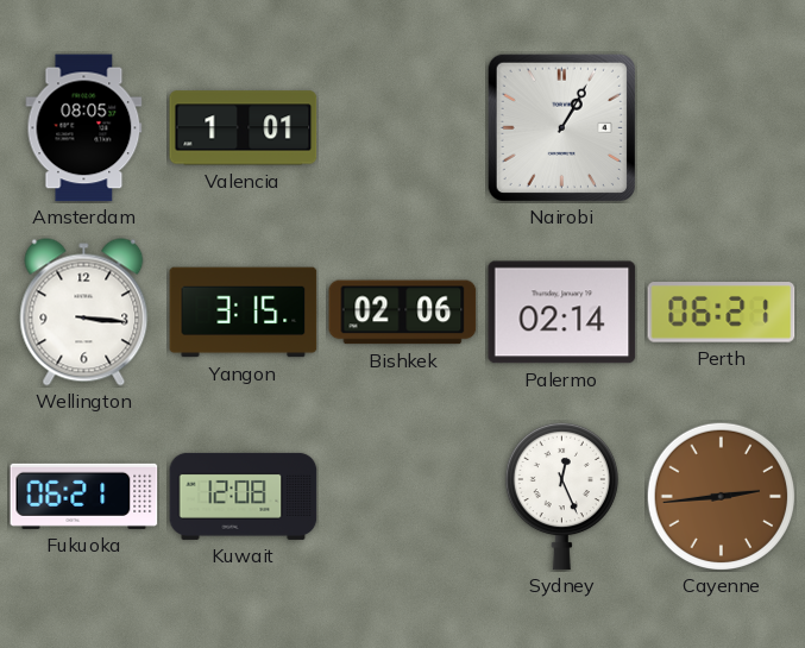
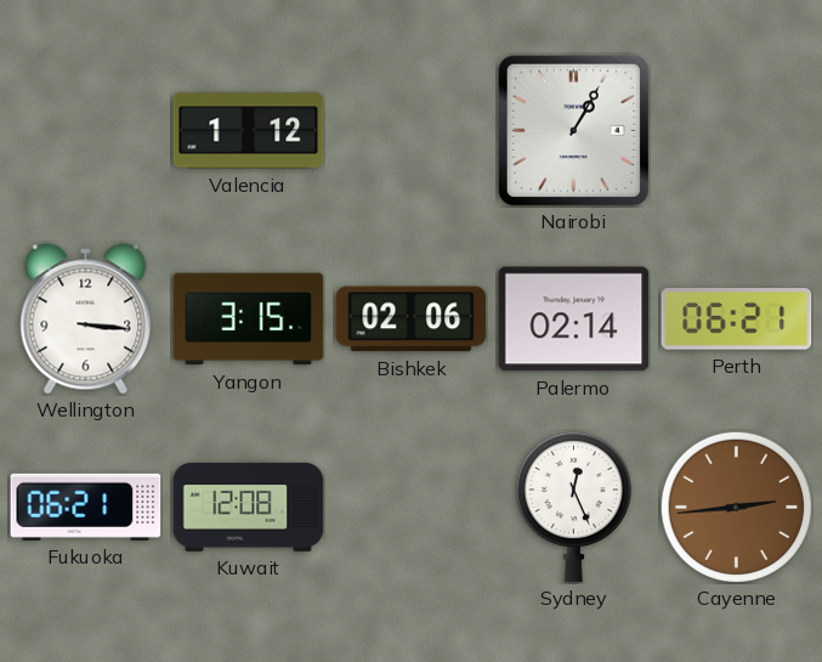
Amsterdam: 08:05 -> none (84, 128)
Valencia: 1:01 -> 1:12 (249, 131)
